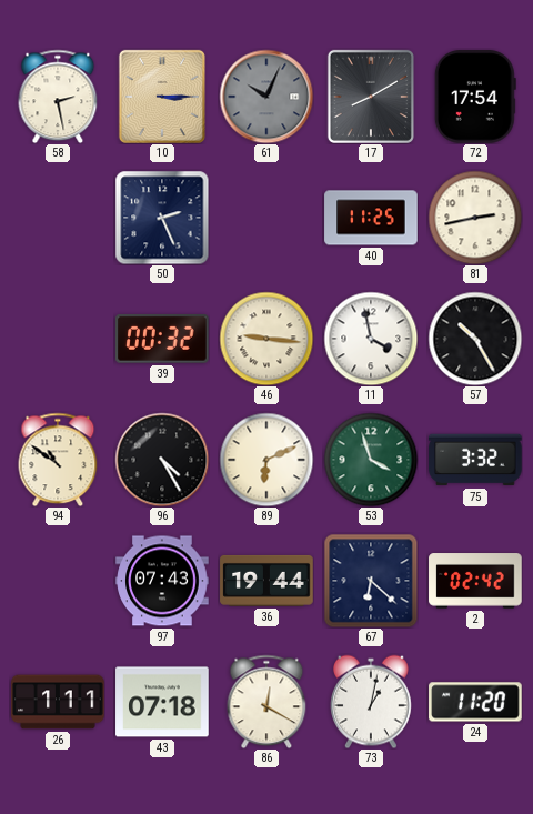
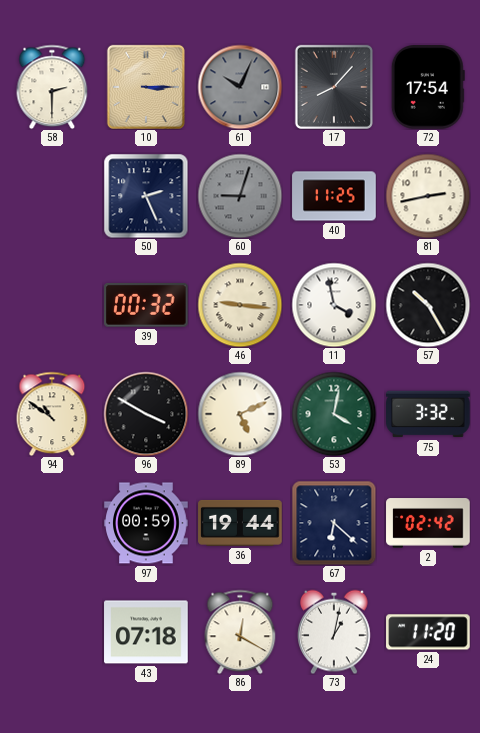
58: 2:28 -> 2:30 (52, 87)
17: 8:10 -> 8:07 (334, 87)
60: none -> 9:03 (240, 196)
96: 4:25 -> 3:50 (146, 414)
89: 6:11 -> 5:11 (240, 414)
53: 3:57 -> 4:02 (334, 414)
97: 07:43 -> 00:59 (146, 523)
26: 1:11 -> none (58, 702)
